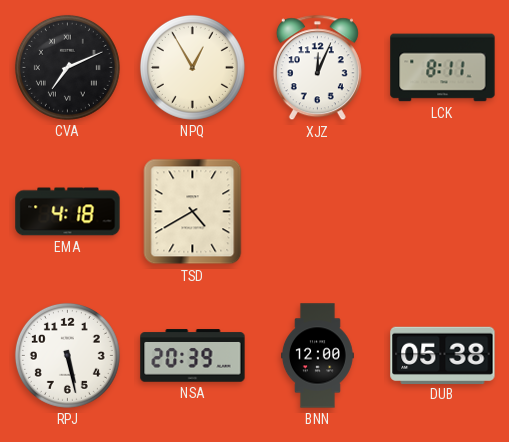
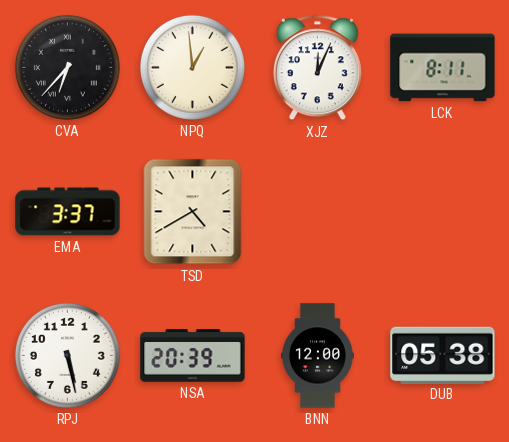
CVA: 7:11 -> 6:37 (67, 67)
NPQ: 12:55 -> 12:59 (192, 67)
EMA: 4:18 -> 3:37 (68, 212)
